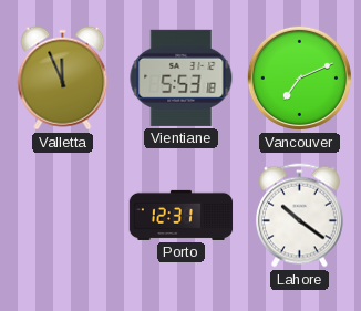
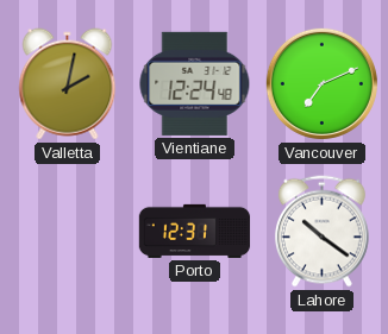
Valletta: 11:56 -> 2:02 (68, 84)
Vientiane: 5:53 -> 12:24 (195, 83)
